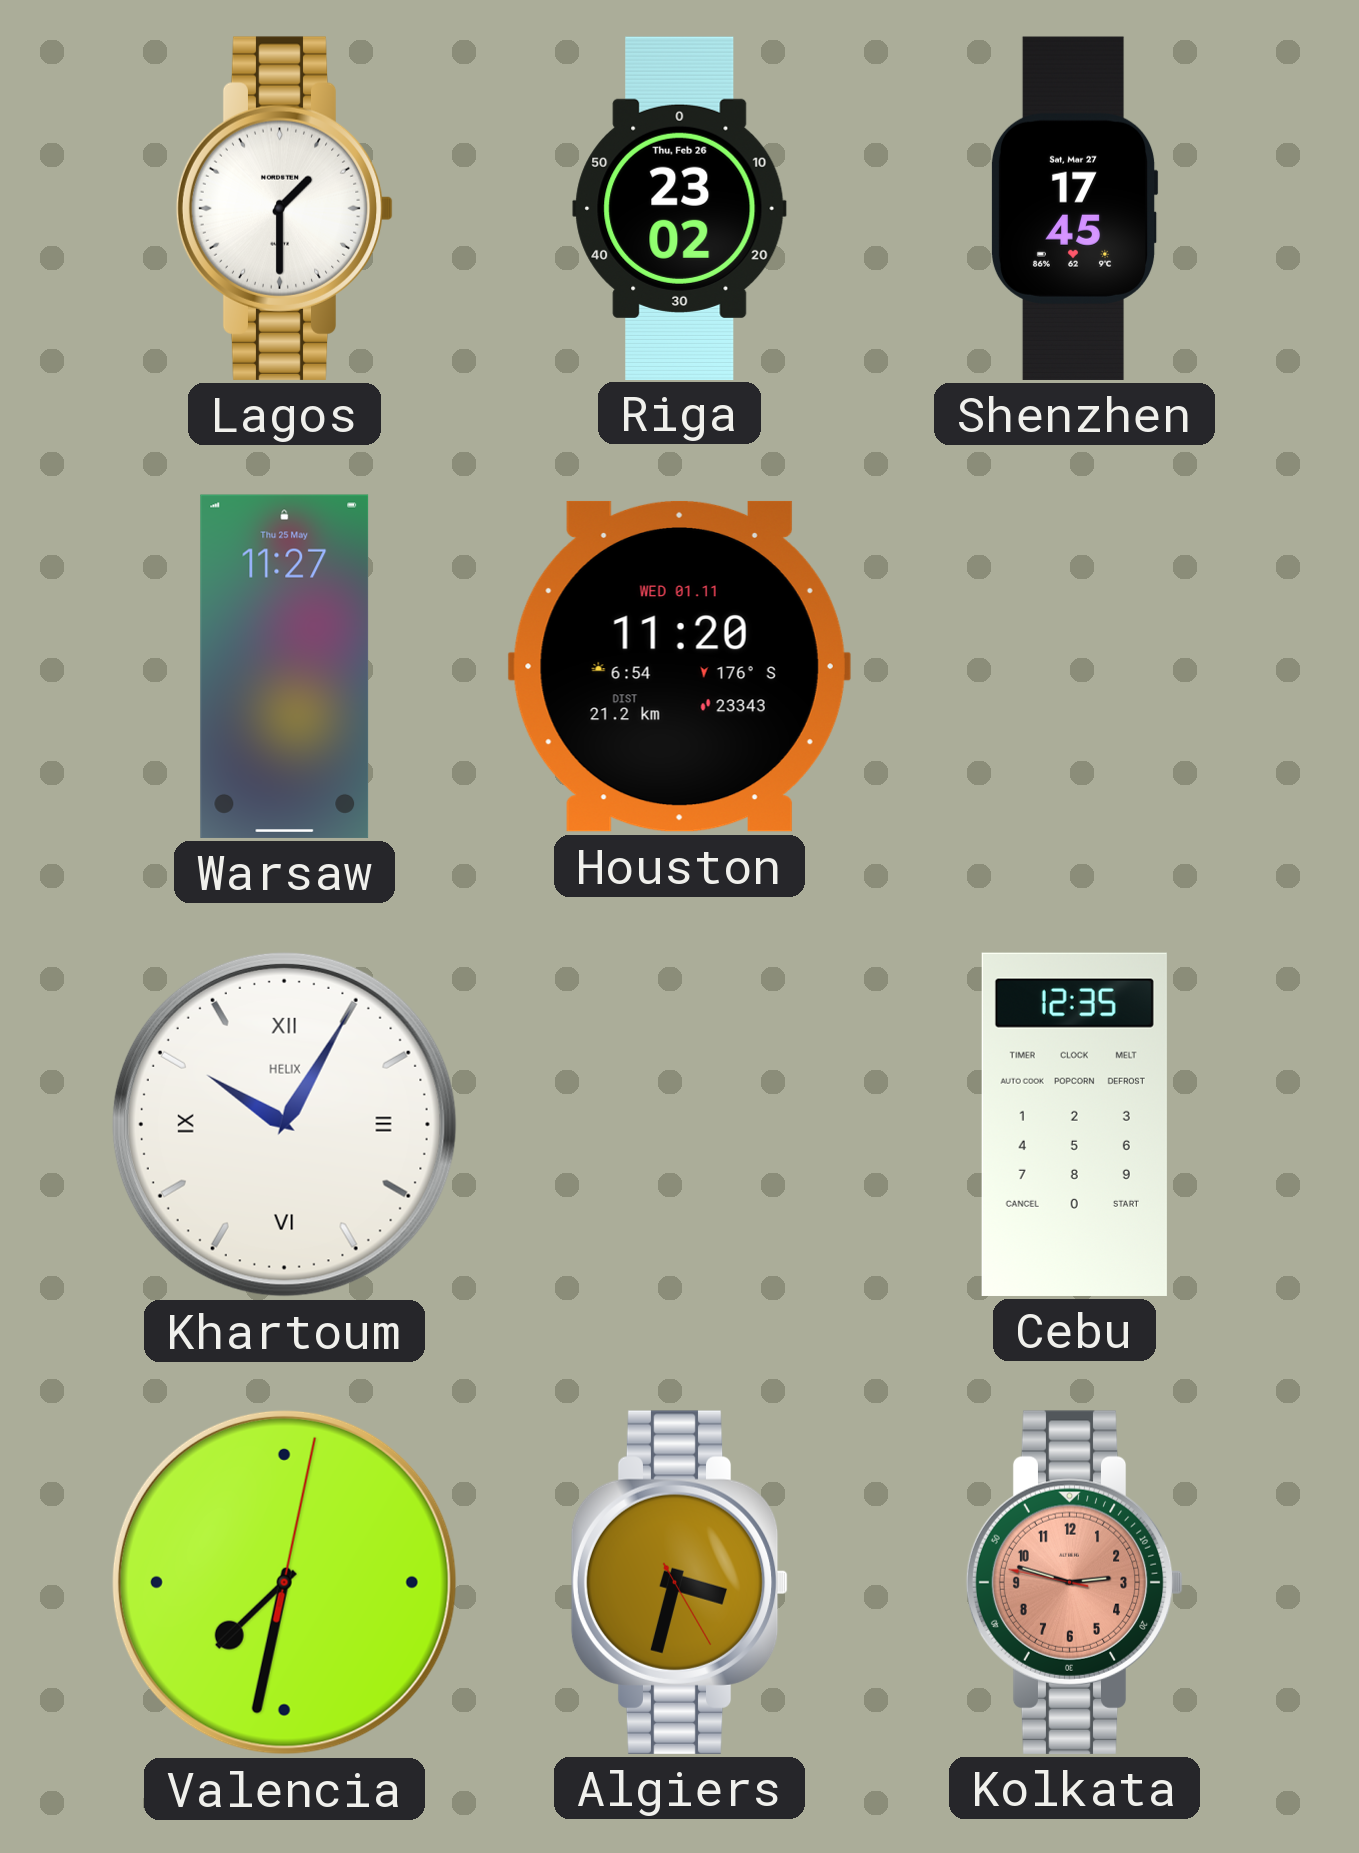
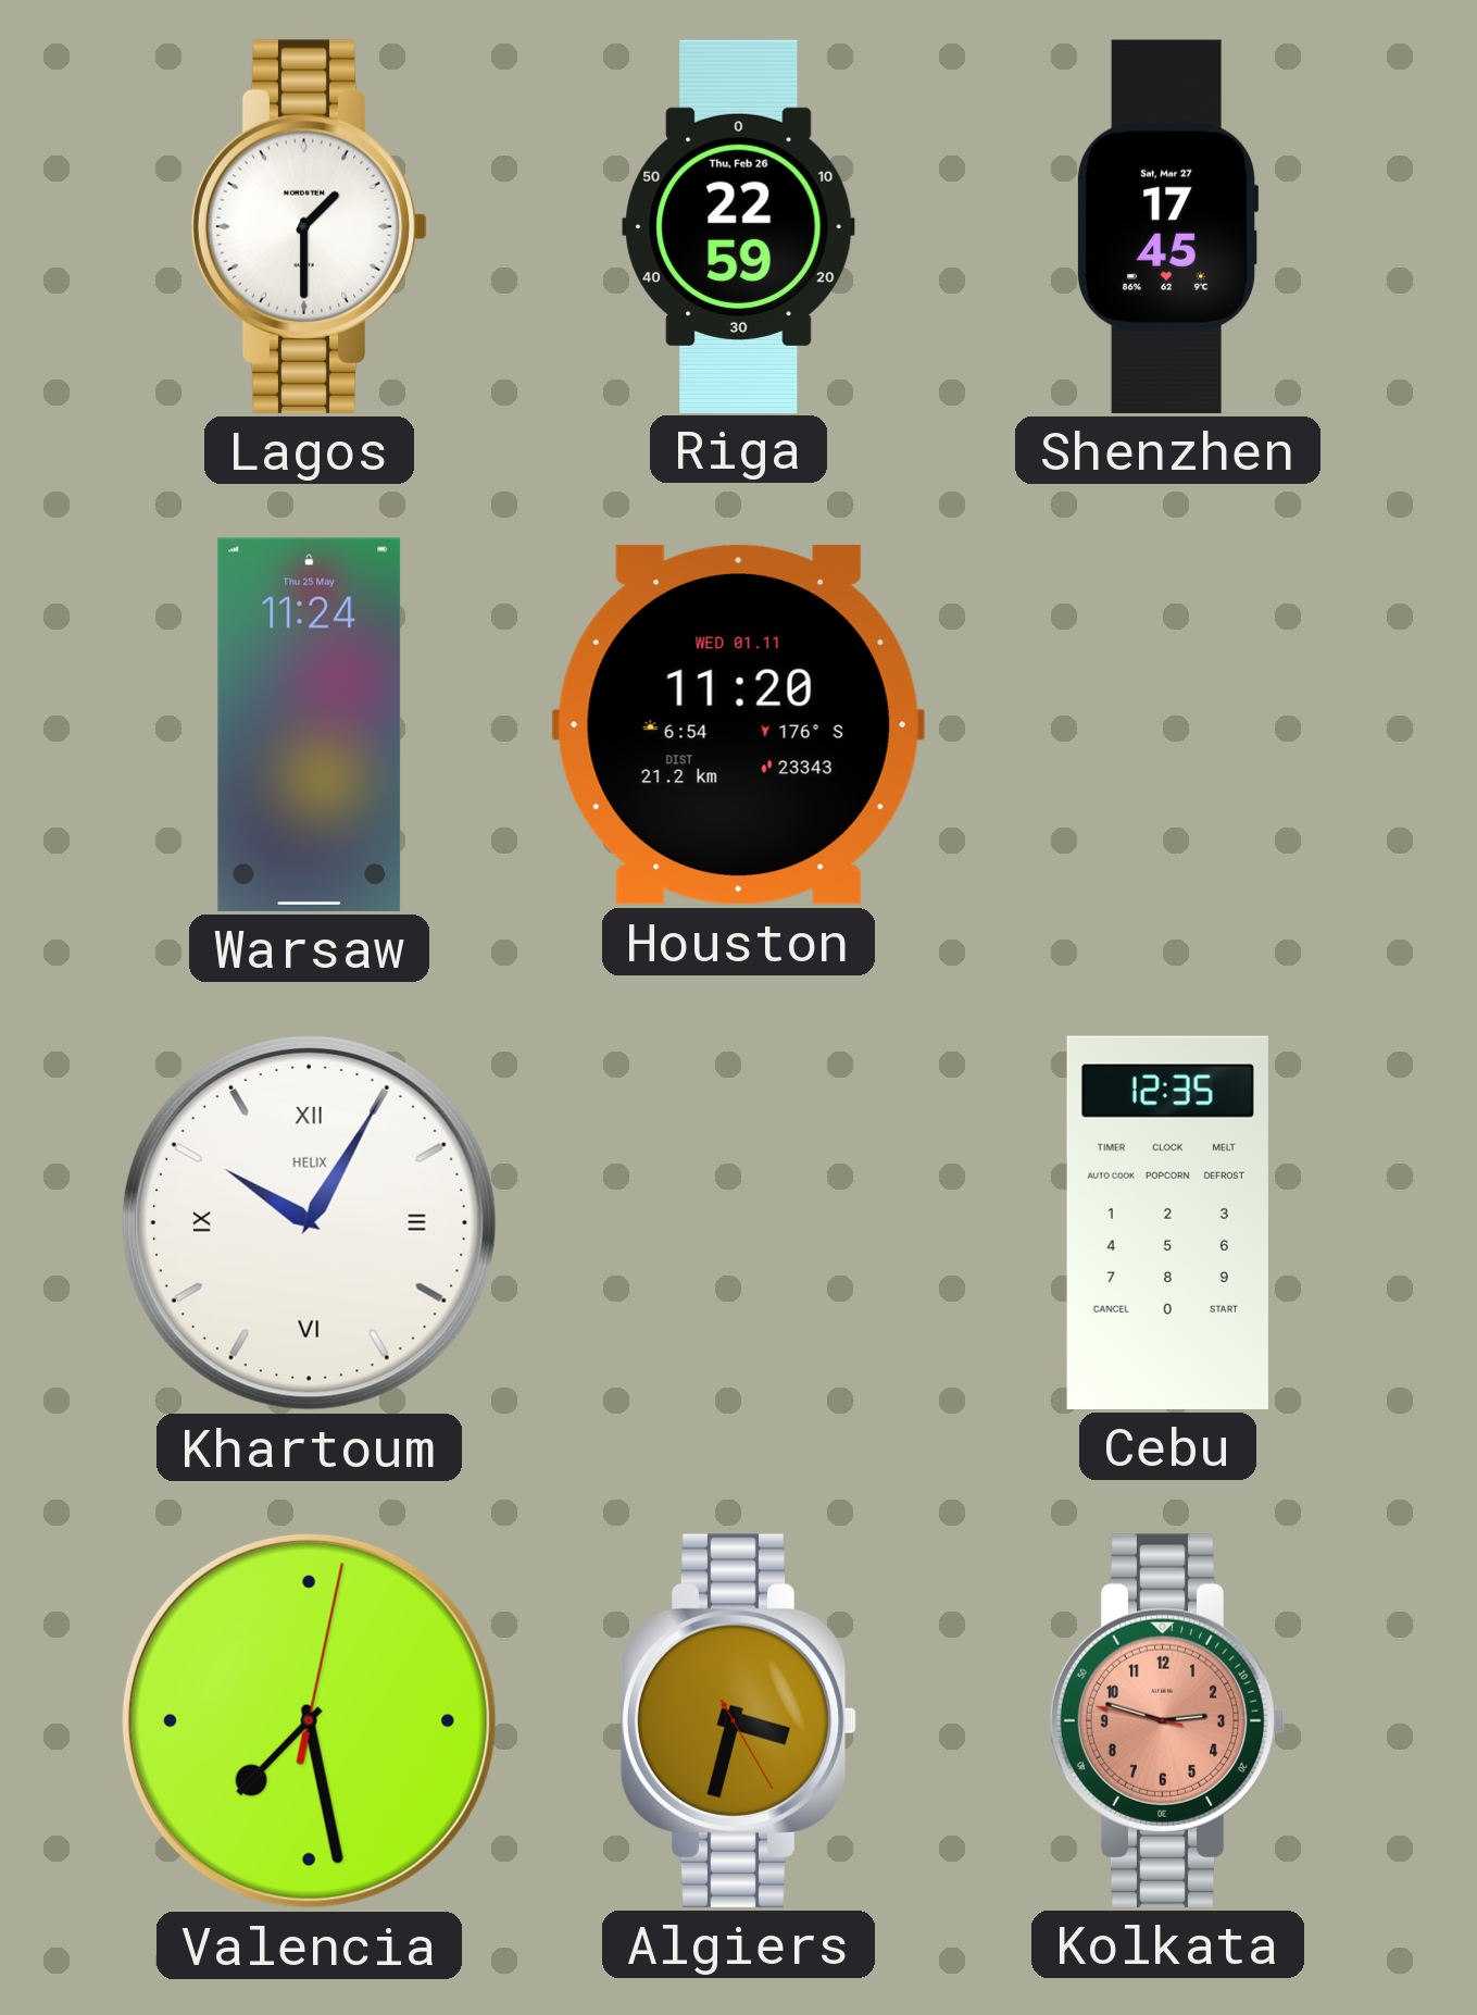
Riga: 23:02 -> 22:59 (739, 226)
Warsaw: 11:27 -> 11:24 (310, 724)
Valencia: 7:32 -> 7:28 (309, 1720)
